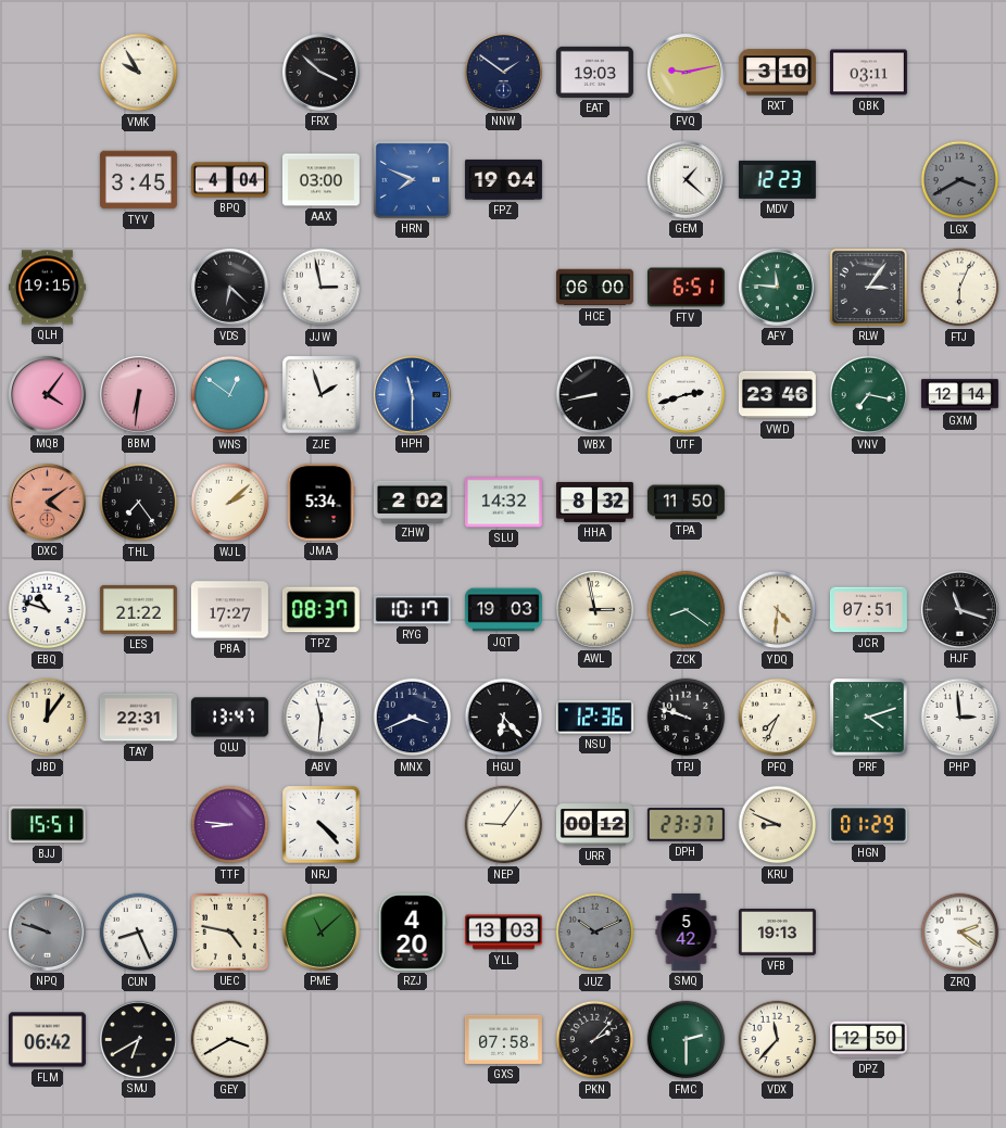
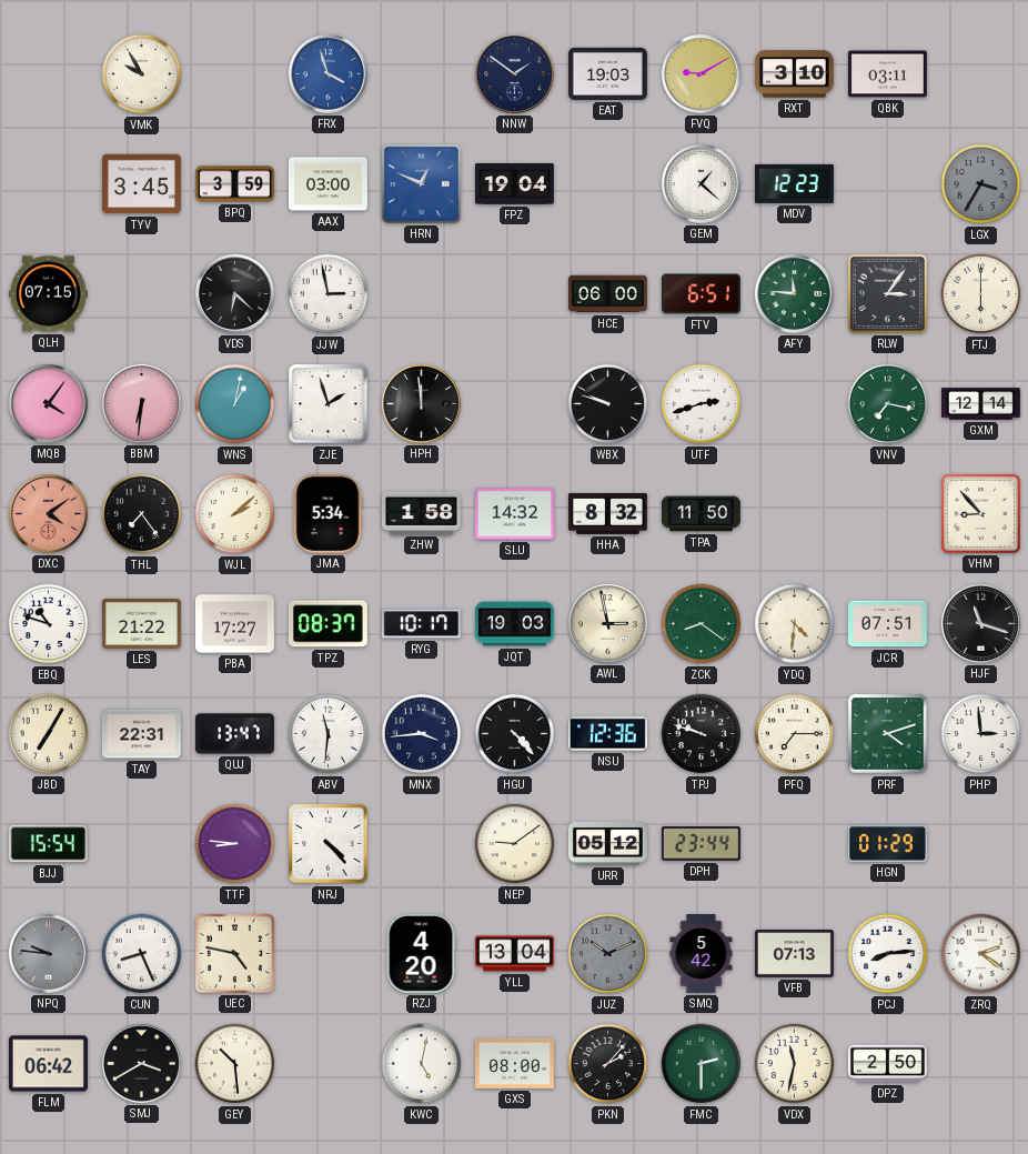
FRX: 3:52 -> 3:57 (327, 73)
FRX dial: black -> blue (327, 73)
FVQ: 9:13 -> 9:10 (701, 73)
BPQ: 4:04 -> 3:59 (234, 184)
HRN: 7:49 -> 12:49 (421, 183)
LGX: 3:40 -> 3:35 (981, 184)
QLH: 19:15 -> 07:15 (48, 294)
FTJ: 6:04 -> 6:00 (981, 294)
WNS: 12:51 -> 1:02 (235, 404)
HPH: 11:30 -> 11:59 (421, 403)
HPH dial: blue -> black (421, 403)
WBX: 8:43 -> 9:48 (608, 404)
VWD: 23:46 -> none (777, 395)
ZHW: 2:02 -> 1:58 (421, 513)
VHM: none -> 8:53 (980, 513)
JBD: 12:06 -> 7:05 (49, 734)
MNX: 3:41 -> 3:44 (422, 734)
HGU: 6:23 -> 4:23 (515, 734)
PFQ: 7:34 -> 7:15 (795, 734)
BJJ: 15:51 -> 15:54 (48, 844)
NEP: 9:06 -> 9:09 (515, 844)
URR: 00:12 -> 05:12 (607, 844)
DPH: 23:37 -> 23:44 (701, 844)
KRU: 8:49 -> none (778, 825)
NPQ: 9:48 -> 9:46 (48, 953)
PME: 11:08 -> none (320, 931)
YLL: 13:03 -> 13:04 (514, 954)
VFB: 19:13 -> 07:13 (794, 953)
PCJ: none -> 8:14 (888, 954)
SMJ: 6:40 -> 3:40 (141, 1063)
GEY: 3:40 -> 10:29 (235, 1064)
KWC: none -> 5:02 (422, 1064)
GXS: 07:58 -> 08:00 (514, 1063)
VDX: 11:37 -> 11:32 (795, 1064)
DPZ: 12:50 -> 2:50 (887, 1064)
